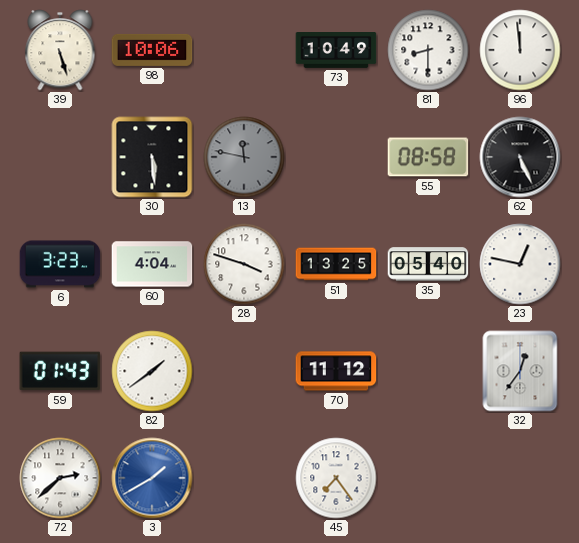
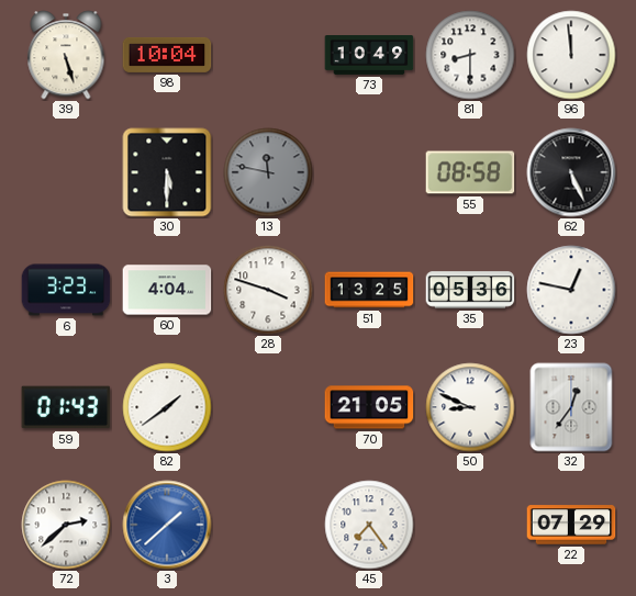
98: 10:06 -> 10:04 (167, 55)
30: 5:29 -> 5:30 (167, 172)
35: 05:40 -> 05:36 (470, 290)
70: 11:12 -> 21:05 (369, 407)
50: none -> 8:49 (470, 407)
3: 1:40 -> 1:38 (167, 525)
22: none -> 07:29 (571, 525)
